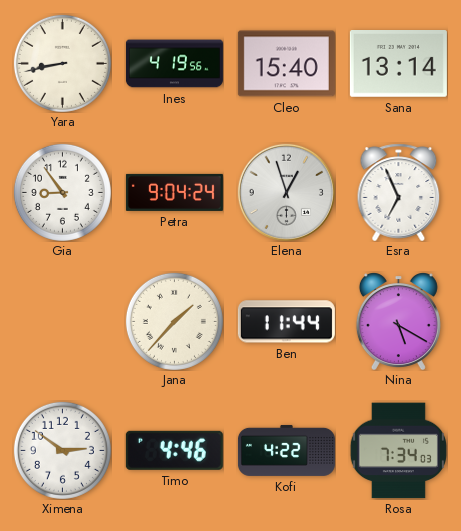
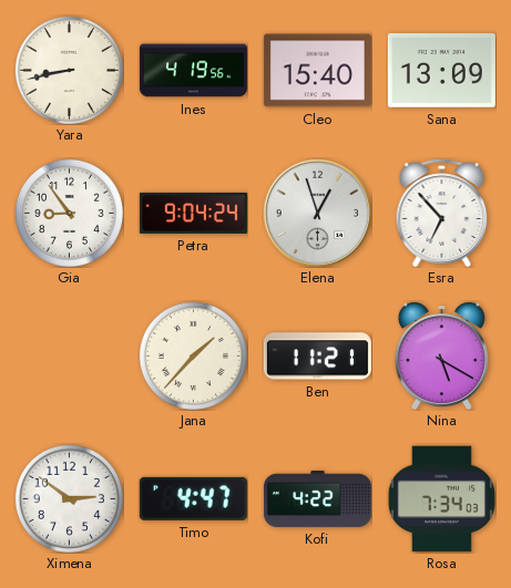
Sana: 13:14 -> 13:09 (441, 71)
Esra: 6:56 -> 6:53 (442, 213)
Ben: 11:44 -> 11:21 (317, 357)
Timo: 4:46 -> 4:47 (193, 498)
